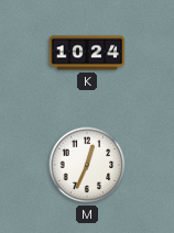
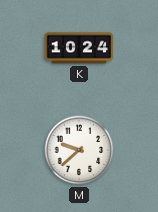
M: 12:34 -> 9:38 (79, 150)
